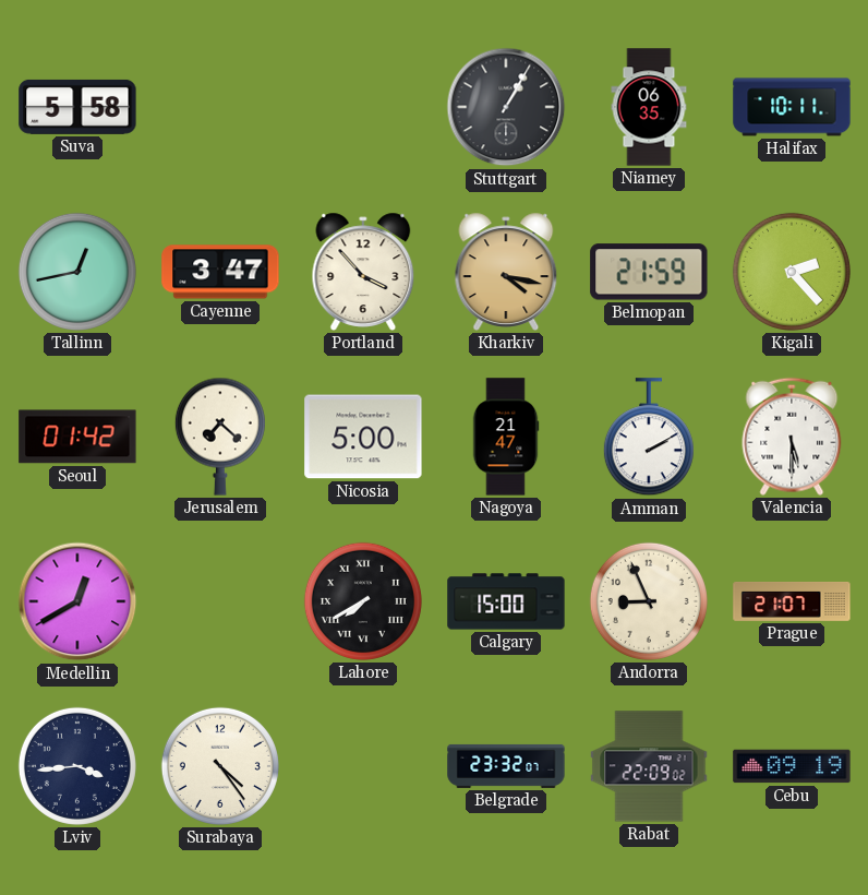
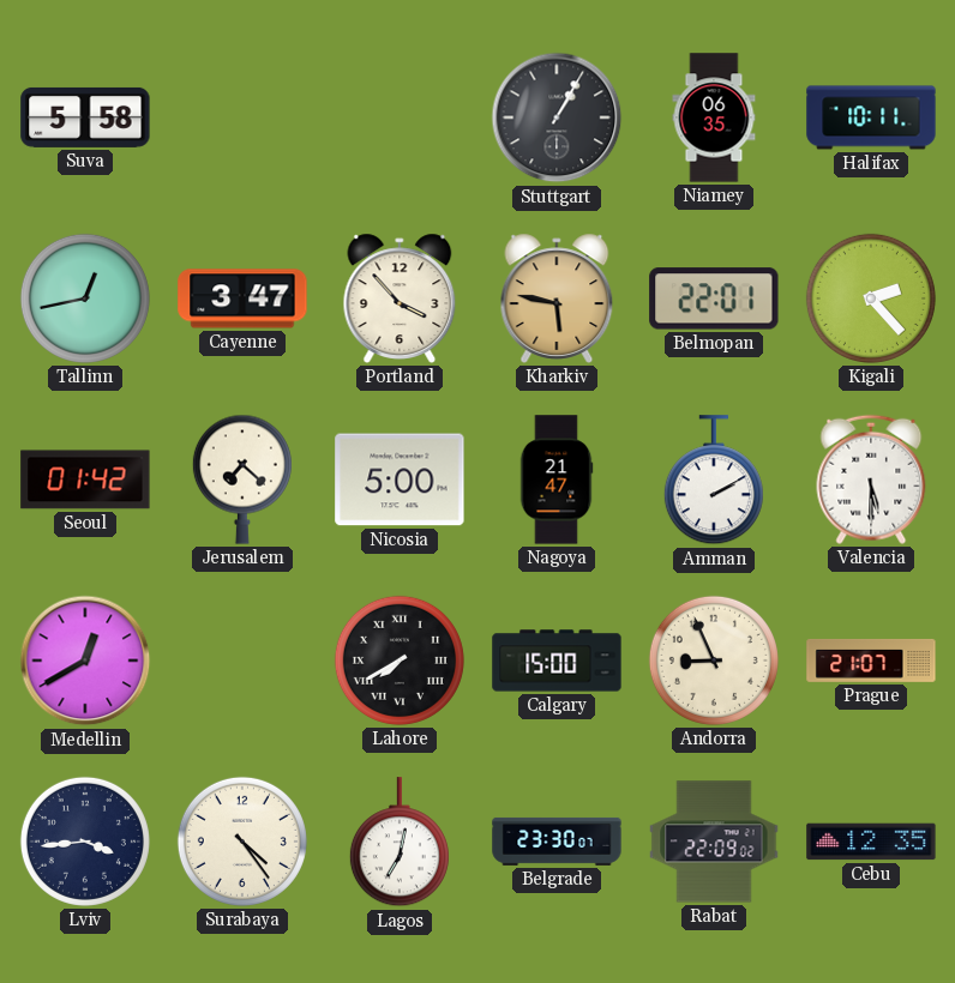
Kharkiv: 4:17 -> 5:47 (557, 298)
Belmopan: 21:59 -> 22:01 (714, 298)
Lagos: none -> 7:02 (400, 843)
Belgrade: 23:32 -> 23:30 (557, 842)
Cebu: 09:19 -> 12:35 (871, 842)
